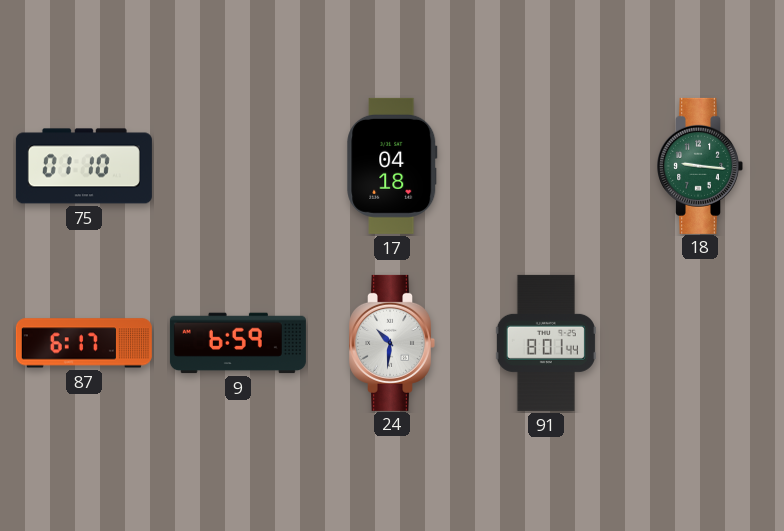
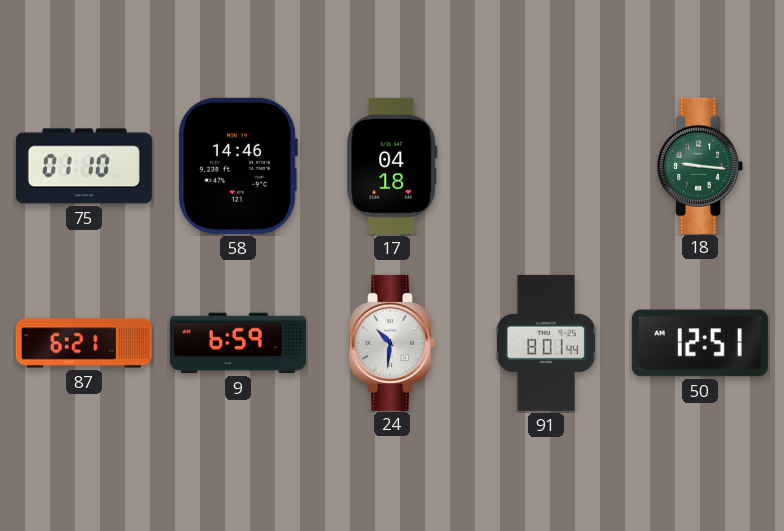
58: none -> 14:46 (238, 166)
87: 6:17 -> 6:21 (84, 343)
50: none -> 12:51 (700, 343)
